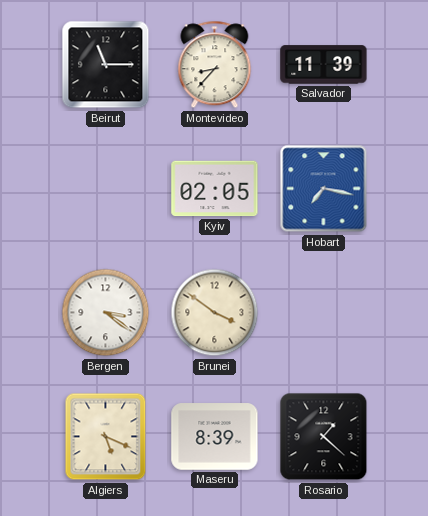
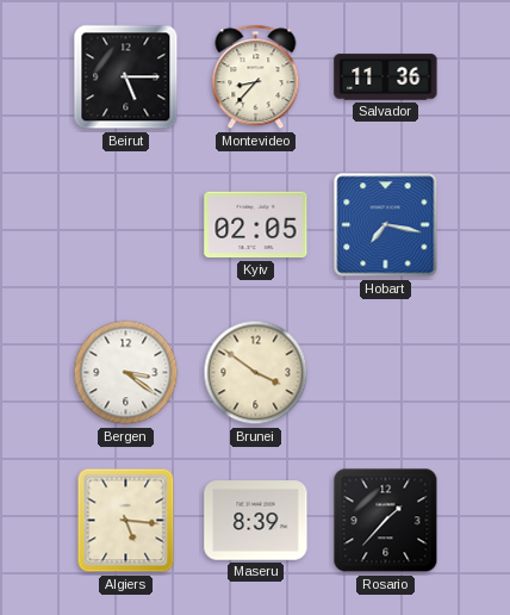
Beirut: 11:15 -> 5:15 (126, 77)
Salvador: 11:39 -> 11:36 (386, 77)
Algiers: 5:19 -> 5:16 (126, 521)
Rosario: 1:22 -> 1:37 (386, 521)
